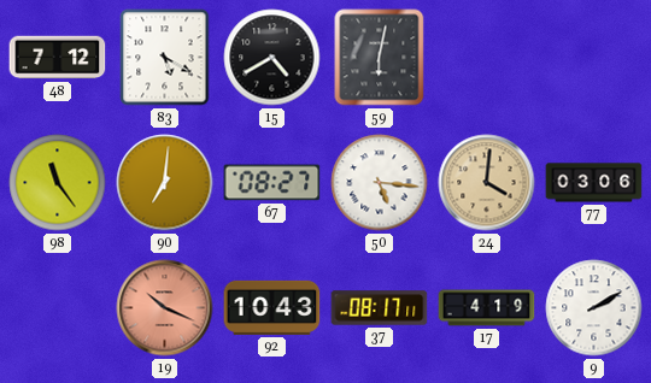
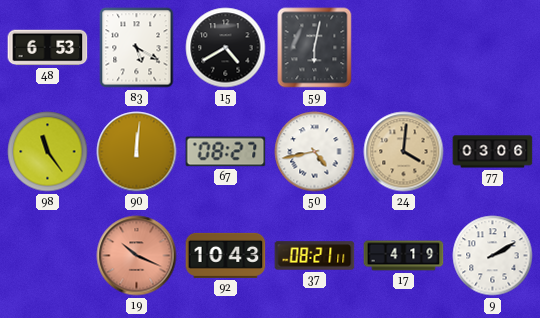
48: 7:12 -> 6:53 (48, 48)
90: 7:01 -> 12:01 (137, 152)
50: 5:16 -> 4:43 (315, 152)
37: 08:17 -> 08:21 (315, 256)
